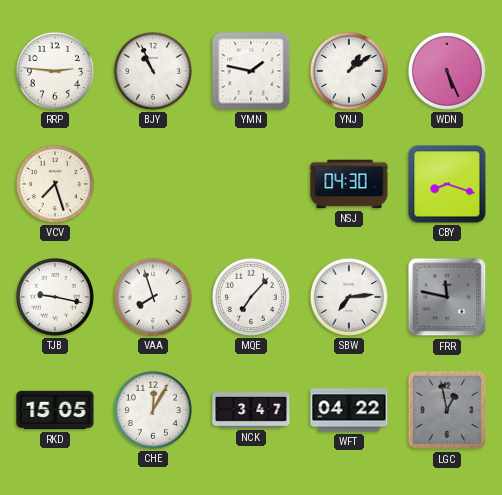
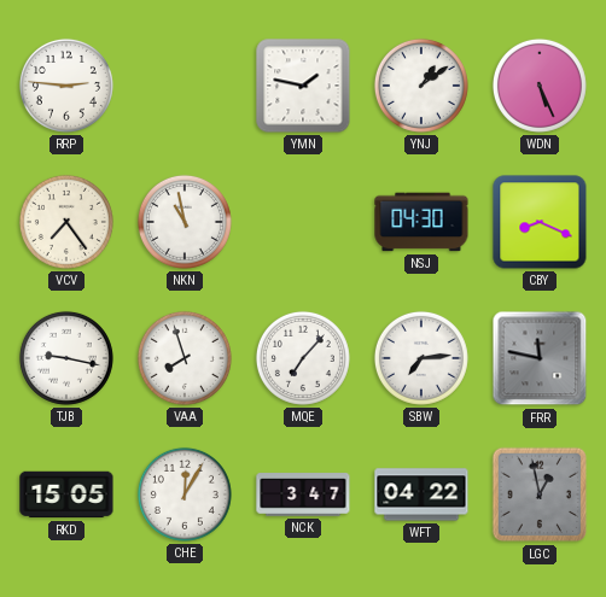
BJY: 10:56 -> none (153, 71)
VCV: 7:27 -> 7:24 (66, 222)
NKN: none -> 10:58 (185, 222)
CBY: 8:18 -> 8:19 (540, 222)
